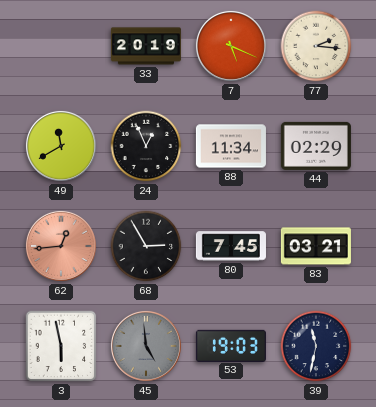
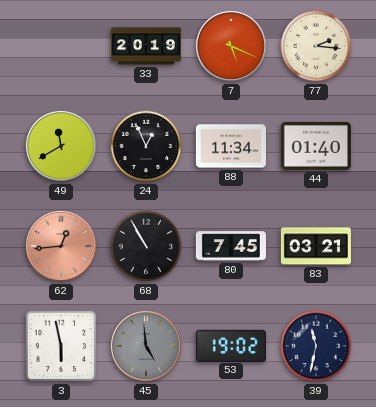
44: 02:29 -> 01:40 (316, 146)
68: 2:55 -> 10:55 (146, 246)
53: 19:03 -> 19:02 (231, 345)
